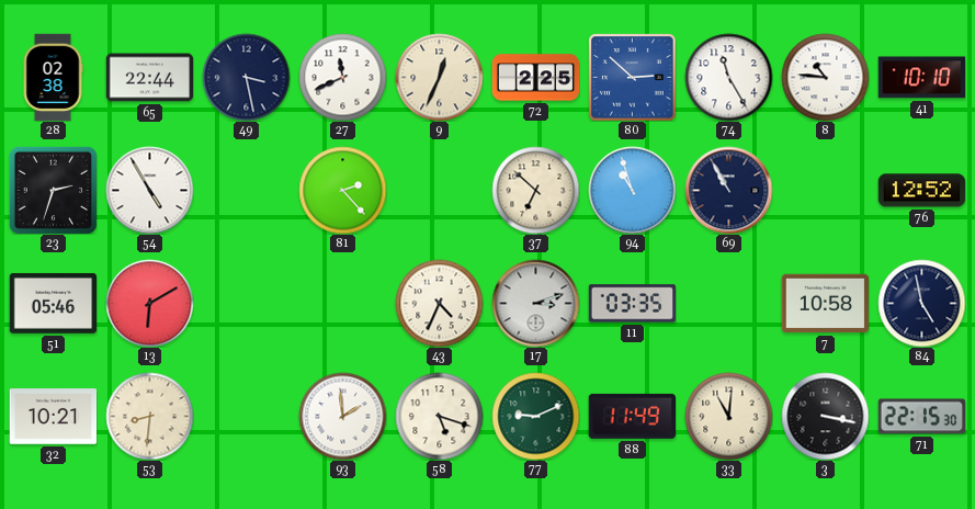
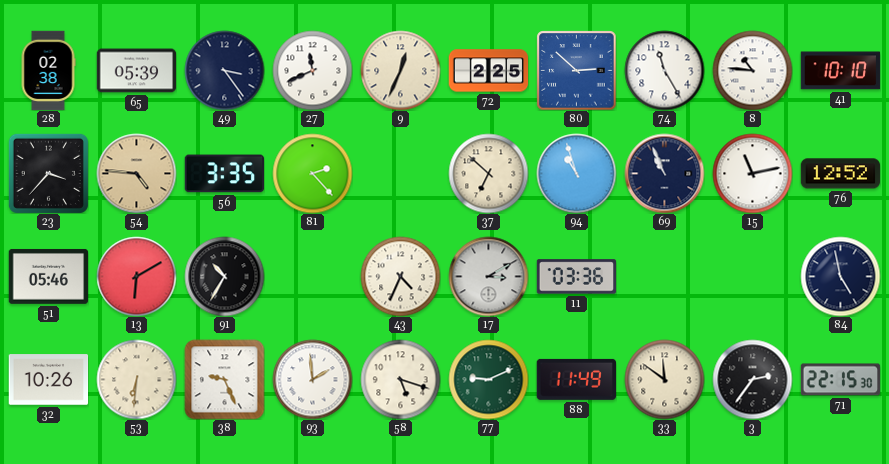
65: 22:44 -> 05:39 (136, 71)
49: 3:28 -> 3:24 (224, 70)
23: 2:33 -> 3:37 (48, 173)
54: 4:55 -> 4:46 (136, 173)
54 dial: white -> champagne (136, 173)
56: none -> 3:35 (224, 174)
69: 10:55 -> 10:56 (664, 173)
15: none -> 11:13 (752, 173)
91: none -> 10:35 (224, 276)
17: 3:12 -> 3:10 (488, 276)
11: 03:35 -> 03:36 (576, 277)
7: 10:58 -> none (825, 304)
32: 10:21 -> 10:26 (48, 380)
53: 8:31 -> 6:31 (136, 379)
38: none -> 9:26 (224, 379)
33: 11:01 -> 11:51 (664, 379)
3: 3:17 -> 2:36 (752, 379)
